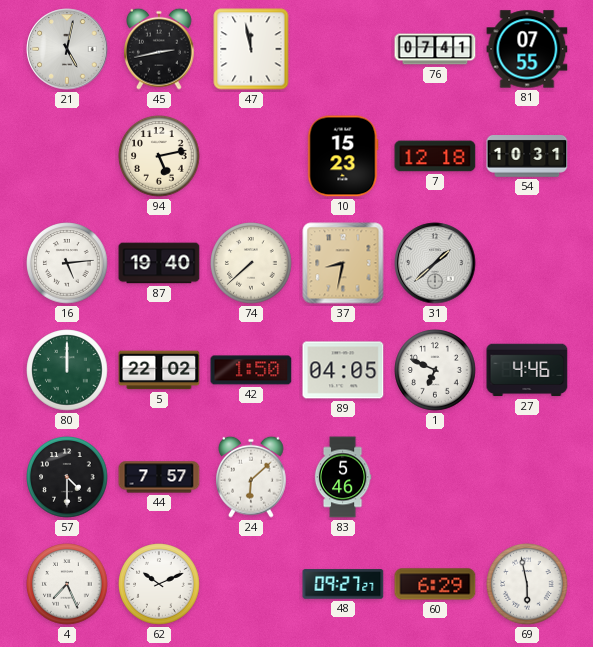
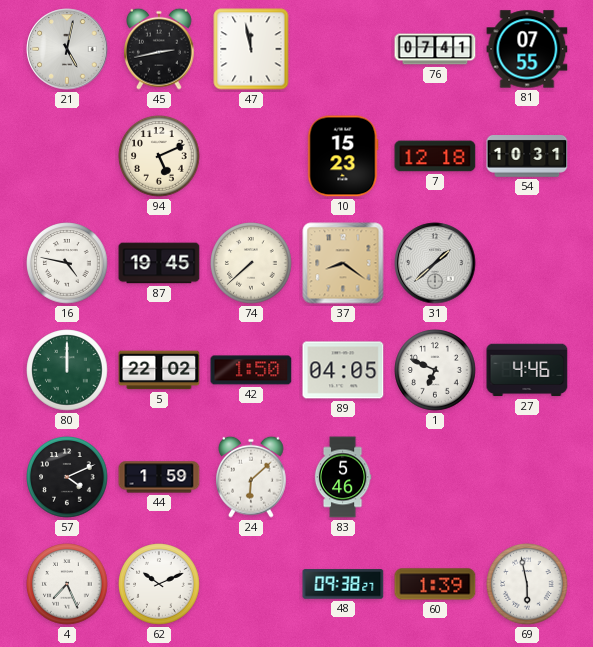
94: 5:13 -> 5:11 (159, 156)
16: 5:14 -> 4:47 (67, 263)
87: 19:40 -> 19:45 (159, 263)
37: 8:32 -> 8:21 (343, 263)
57: 4:30 -> 4:11 (67, 477)
44: 7:57 -> 1:59 (159, 477)
48: 09:27 -> 09:38 (343, 584)
60: 6:29 -> 1:39 (435, 584)
